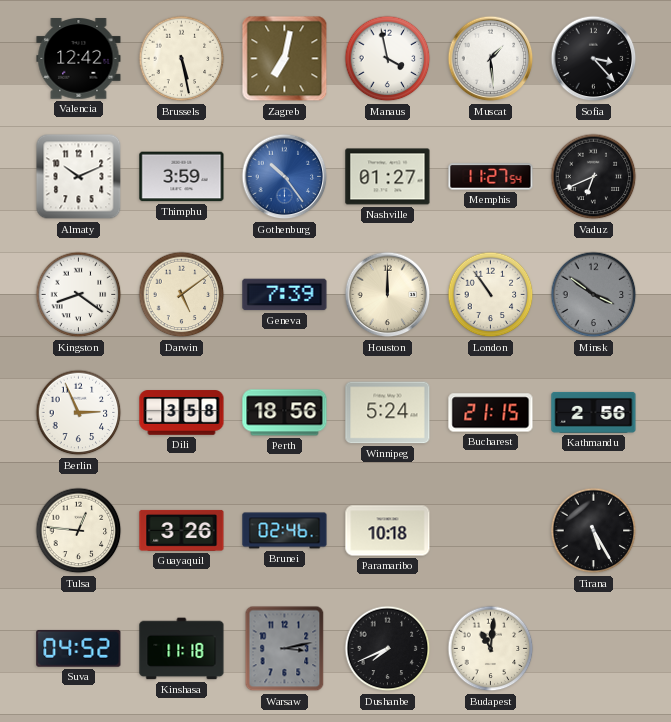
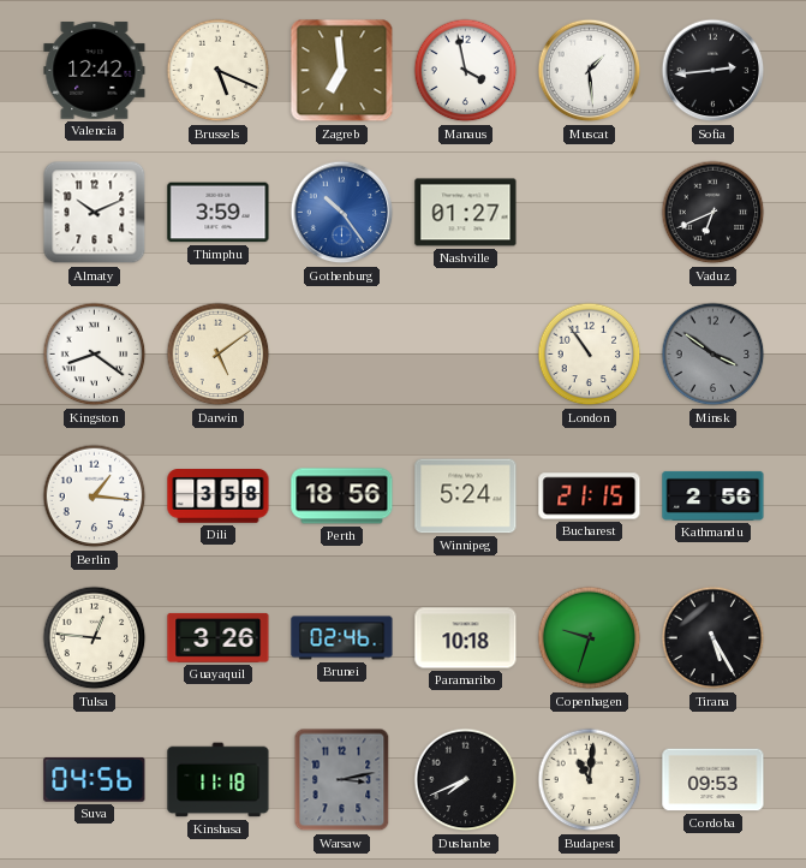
Brussels: 5:28 -> 5:19 (219, 71)
Zagreb: 7:02 -> 6:59 (342, 71)
Sofia: 3:23 -> 2:44 (714, 71)
Memphis: 11:27 -> none (491, 177)
Geneva: 7:39 -> none (285, 295)
Houston: 12:00 -> none (388, 295)
Berlin: 2:56 -> 1:16 (95, 497)
Copenhagen: none -> 9:33 (590, 638)
Suva: 04:52 -> 04:56 (95, 779)
Cordoba: none -> 09:53 (714, 780)
